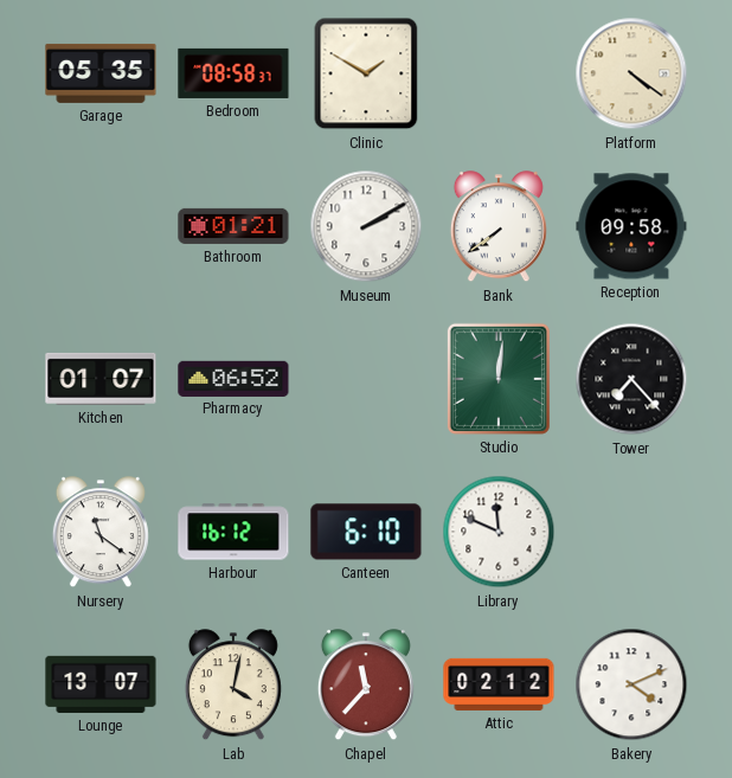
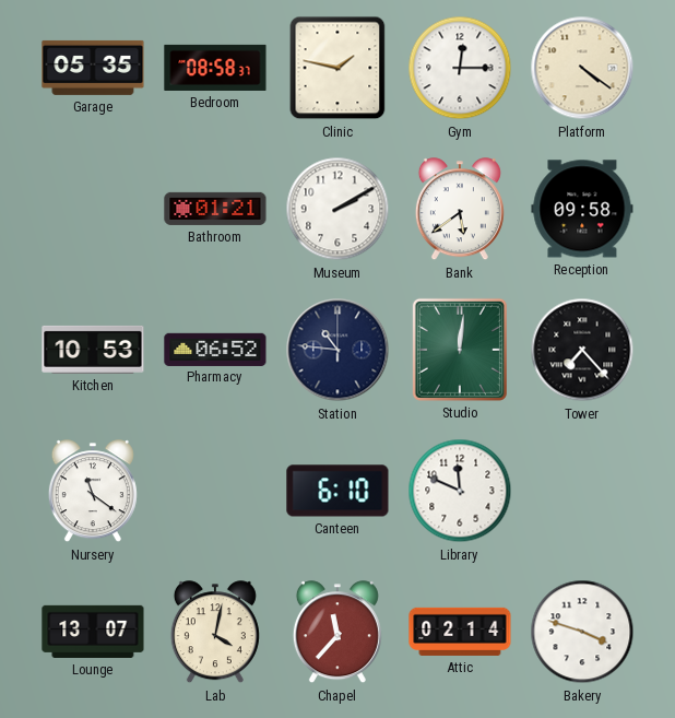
Clinic: 1:50 -> 1:47 (337, 68)
Gym: none -> 12:15 (460, 68)
Bank: 7:39 -> 5:39 (460, 210)
Kitchen: 01:07 -> 10:53 (93, 350)
Station: none -> 10:46 (337, 350)
Harbour: 16:12 -> none (233, 532)
Attic: 02:12 -> 02:14 (460, 632)
Bakery: 4:11 -> 3:48 (582, 632)
